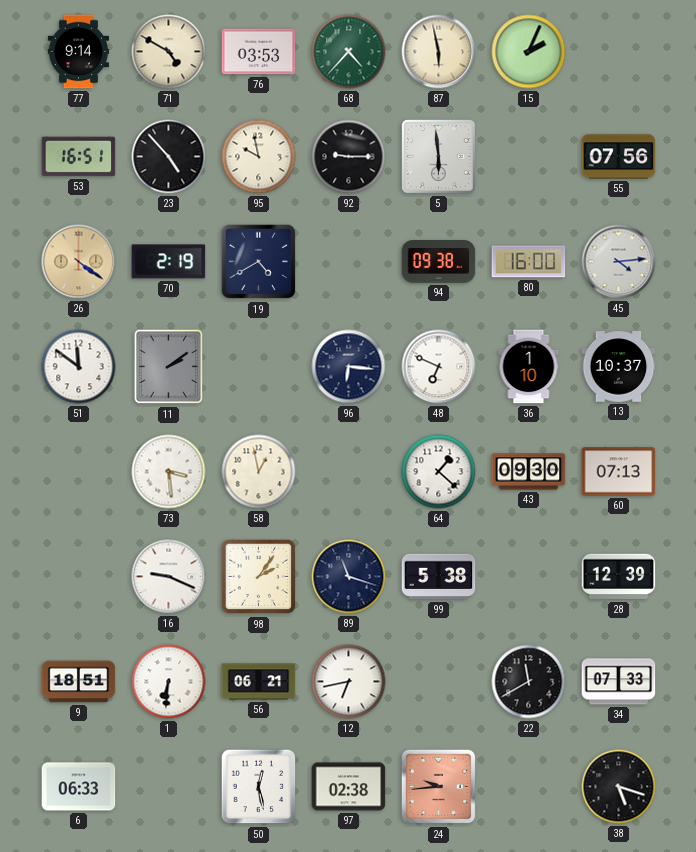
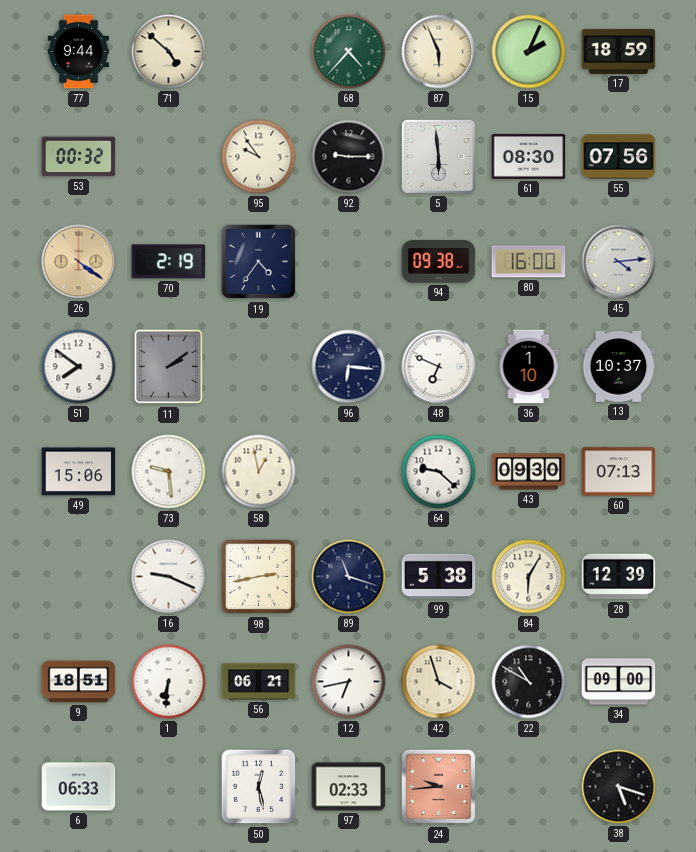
77: 9:14 -> 9:44 (78, 52)
71: 4:50 -> 4:52 (169, 52)
76: 03:53 -> none (259, 52)
87: 5:58 -> 5:56 (439, 52)
17: none -> 18:59 (619, 51)
53: 16:51 -> 00:32 (79, 157)
23: 4:53 -> none (169, 157)
95: 9:58 -> 9:54 (259, 157)
61: none -> 08:30 (529, 156)
19: 4:40 -> 4:36 (259, 262)
51: 11:51 -> 7:51 (79, 367)
49: none -> 15:06 (79, 472)
73: 3:29 -> 9:29 (169, 472)
64: 1:22 -> 9:22 (439, 472)
98: 2:06 -> 2:43 (259, 577)
84: none -> 6:05 (529, 577)
42: none -> 3:57 (439, 682)
22: 11:40 -> 10:50 (529, 682)
34: 07:33 -> 09:00 (619, 682)
97: 02:38 -> 02:33 (349, 787)
